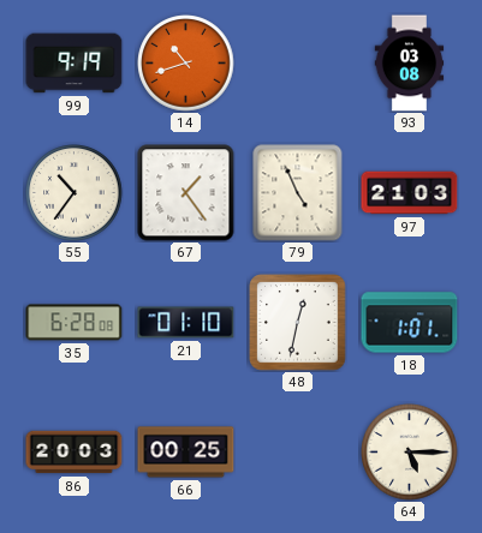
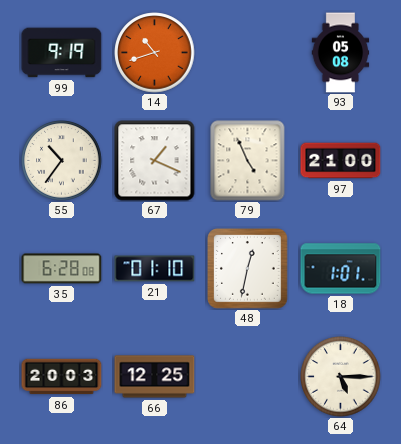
93: 03:08 -> 05:08 (341, 53)
67: 1:24 -> 1:19 (155, 161)
97: 21:03 -> 21:00 (341, 161)
66: 00:25 -> 12:25 (155, 377)
